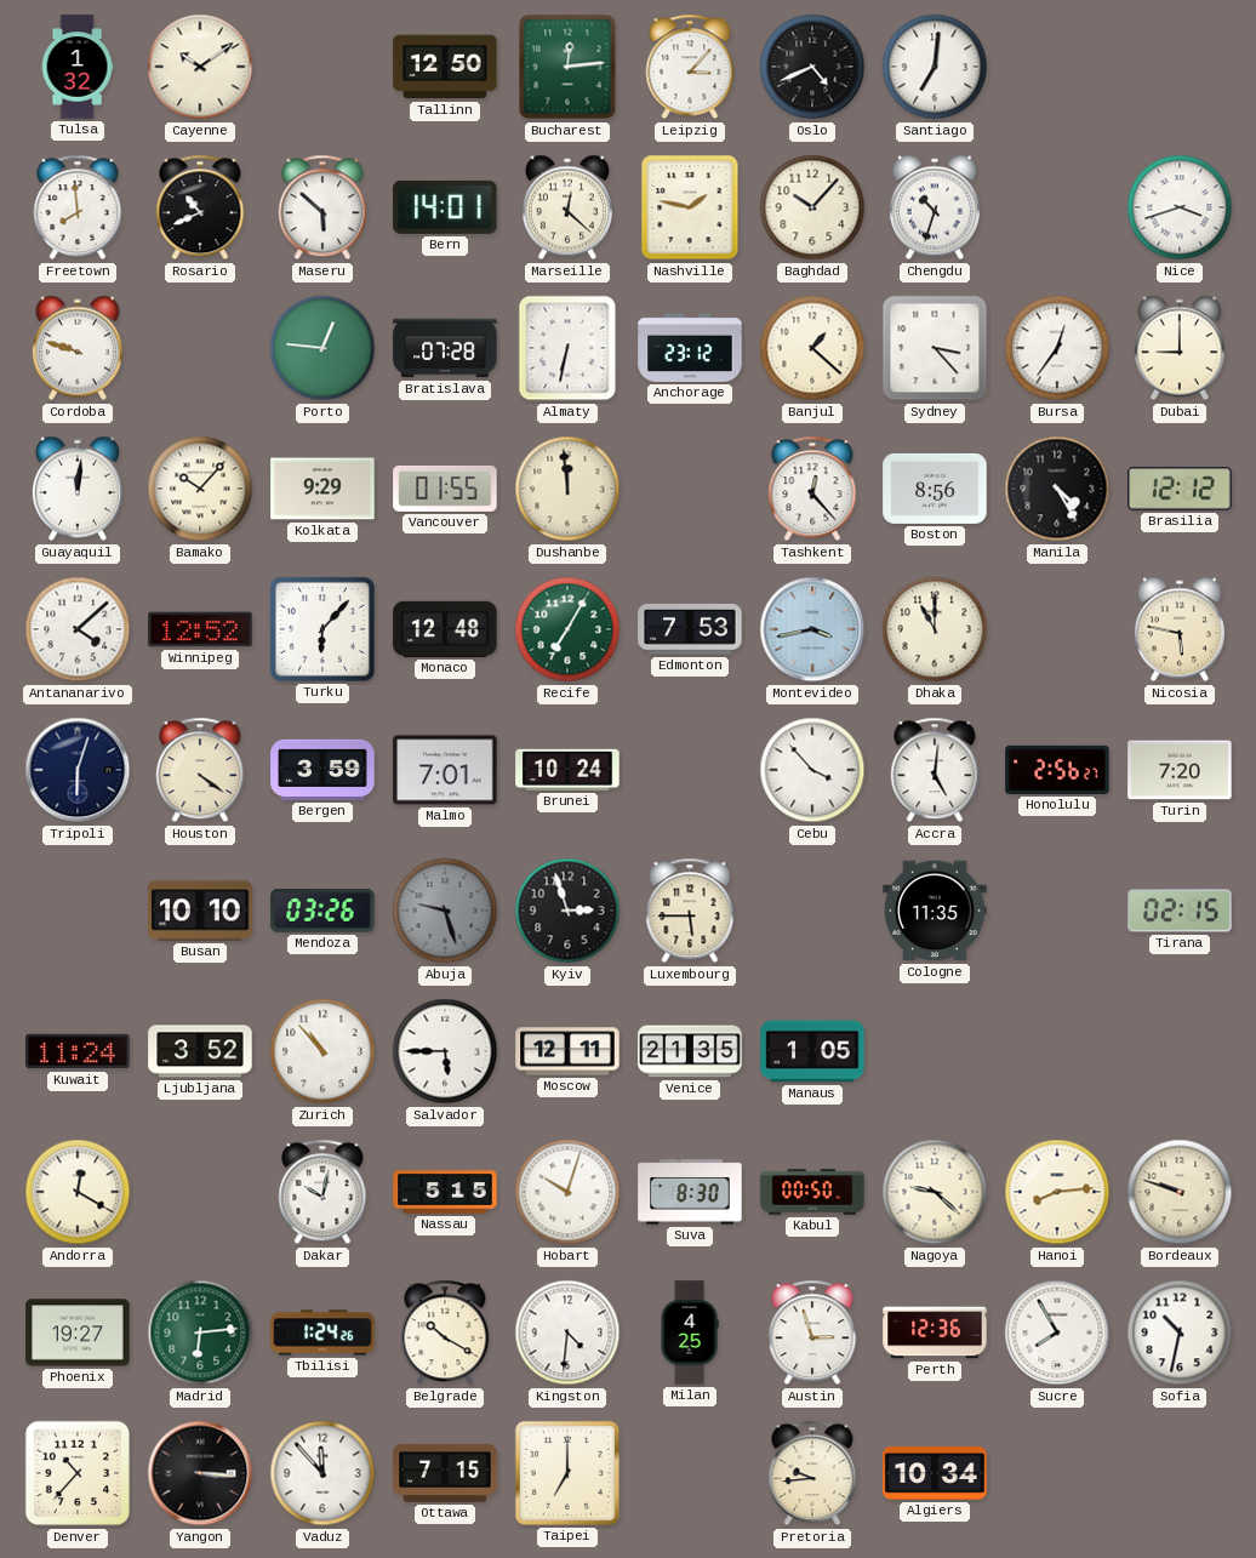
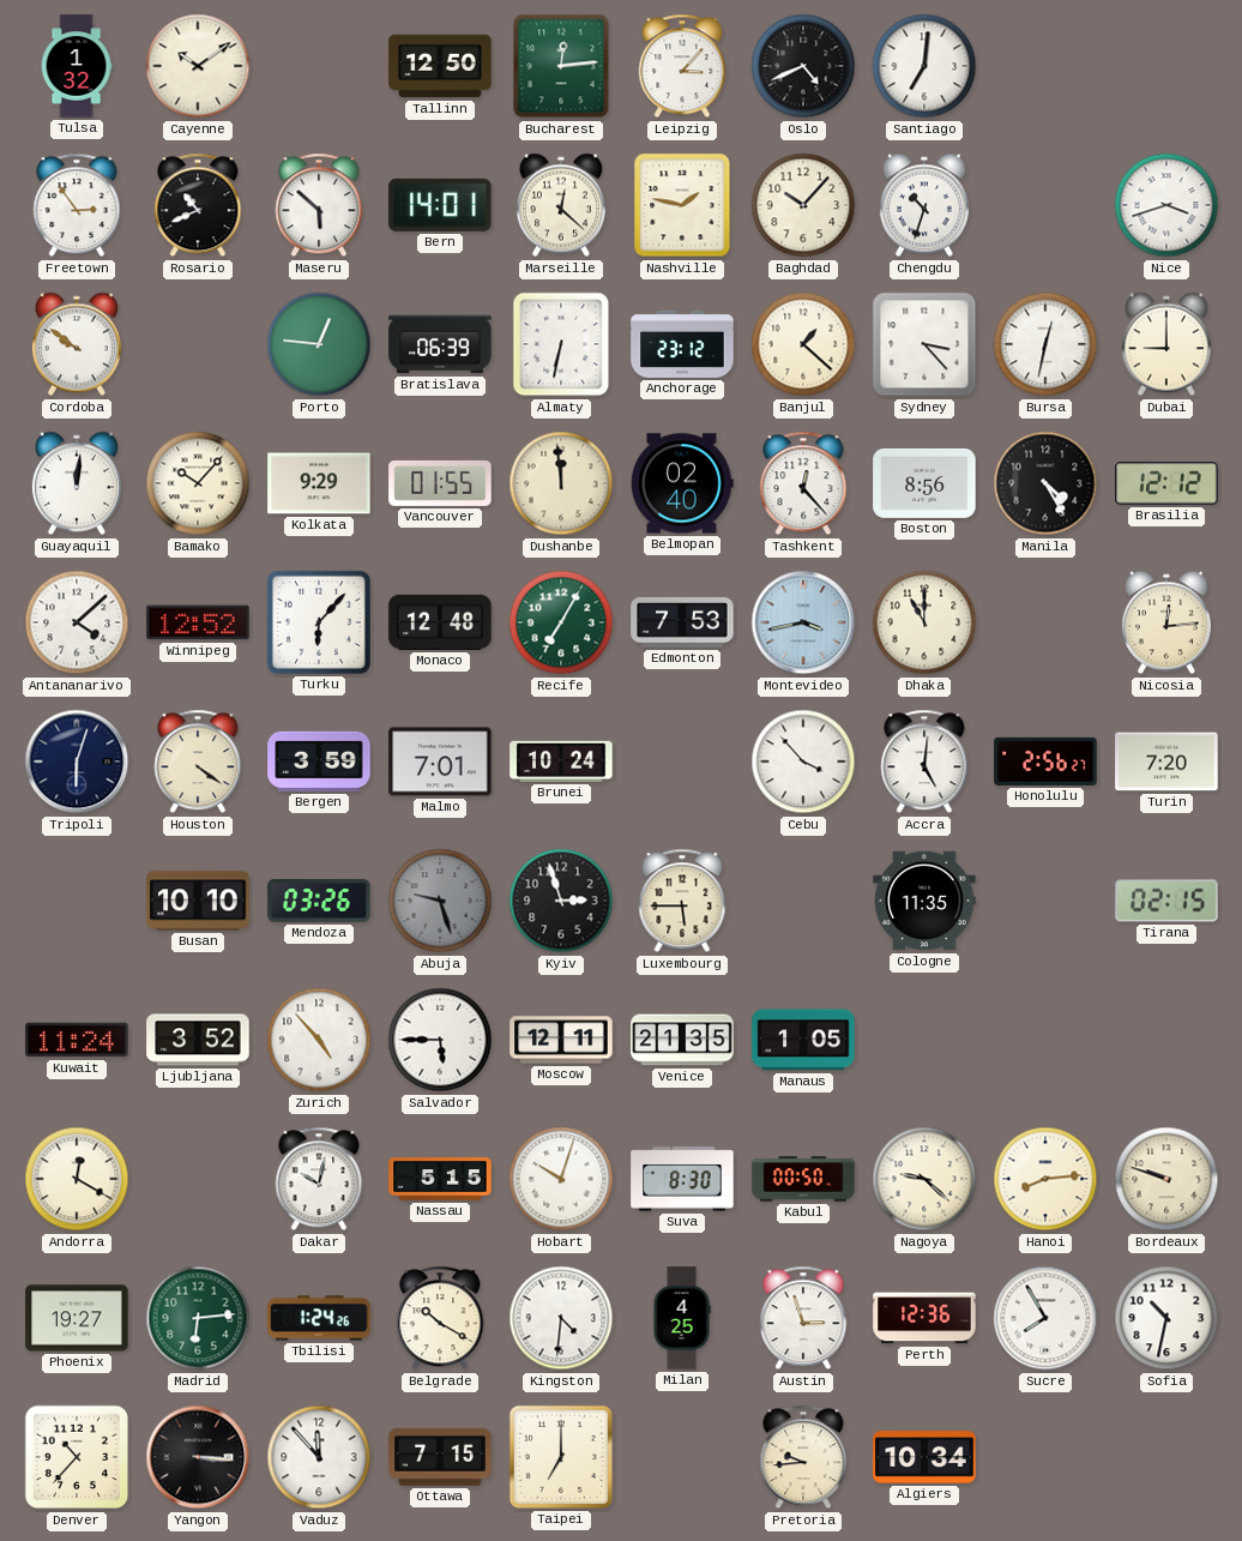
Freetown: 7:59 -> 2:54 (77, 205)
Cordoba: 9:48 -> 9:51 (77, 344)
Bratislava: 07:28 -> 06:39 (440, 344)
Bursa: 12:36 -> 12:32 (1045, 344)
Belmopan: none -> 02:40 (682, 483)
Nicosia: 5:47 -> 12:14 (1166, 622)
Zurich: 10:53 -> 4:53 (319, 1040)
